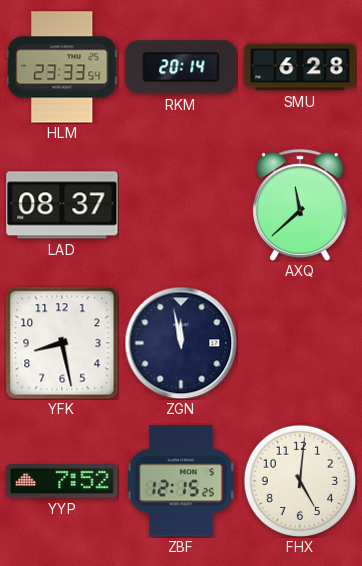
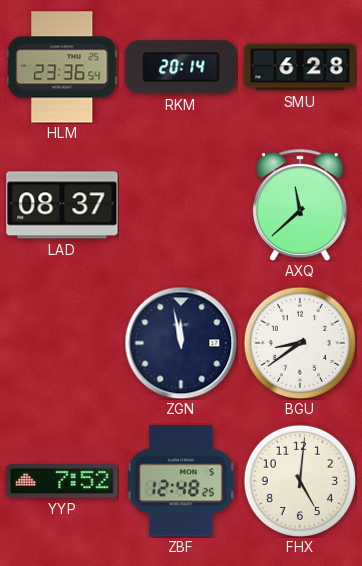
HLM: 23:33 -> 23:36 (62, 67)
YFK: 8:28 -> none (62, 343)
BGU: none -> 8:39 (299, 342)
ZBF: 12:15 -> 12:48 (181, 481)
